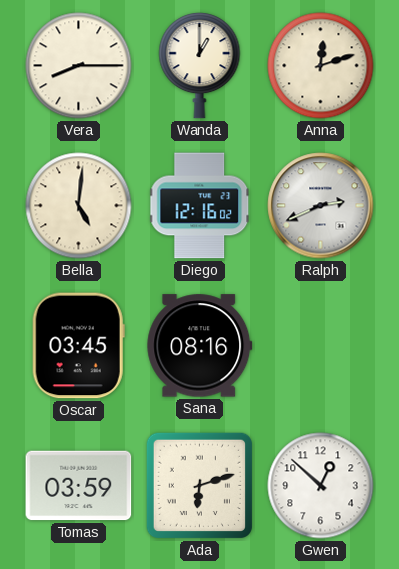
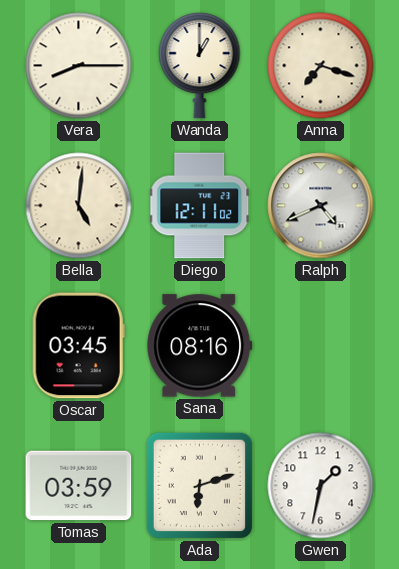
Anna: 12:12 -> 7:18 (321, 66)
Diego: 12:16 -> 12:11 (200, 206)
Ralph: 2:41 -> 4:41 (321, 206)
Gwen: 12:52 -> 1:32 (321, 486)
